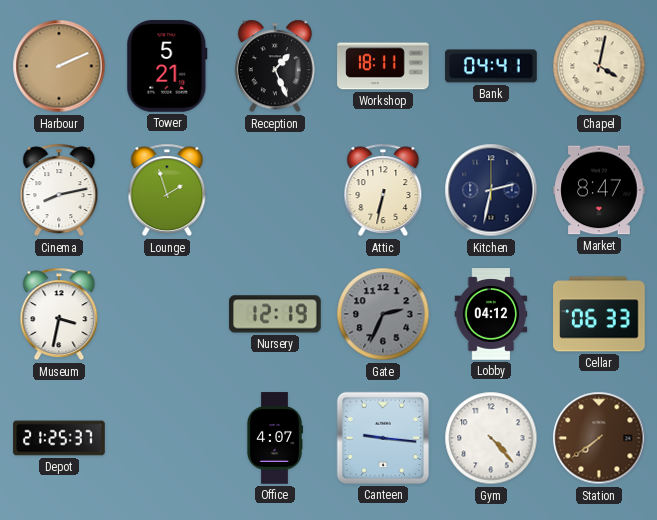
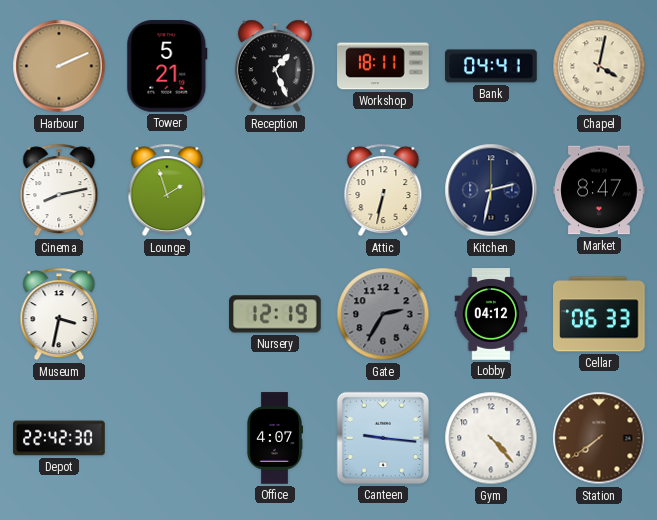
Gate: 2:34 -> 2:35 (383, 314)
Depot: 21:25 -> 22:42 (59, 438)
